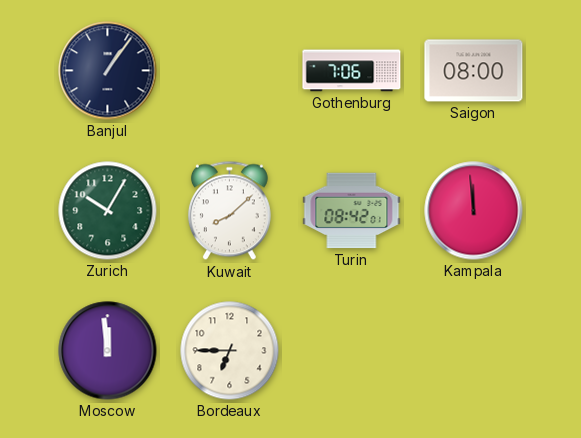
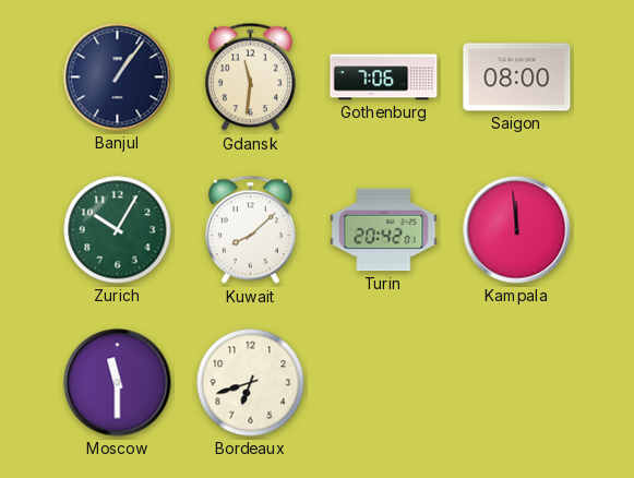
Gdansk: none -> 11:31 (250, 77)
Turin: 08:42 -> 20:42 (384, 230)
Moscow: 11:59 -> 11:30 (118, 383)
Bordeaux: 6:45 -> 6:42 (251, 383)
